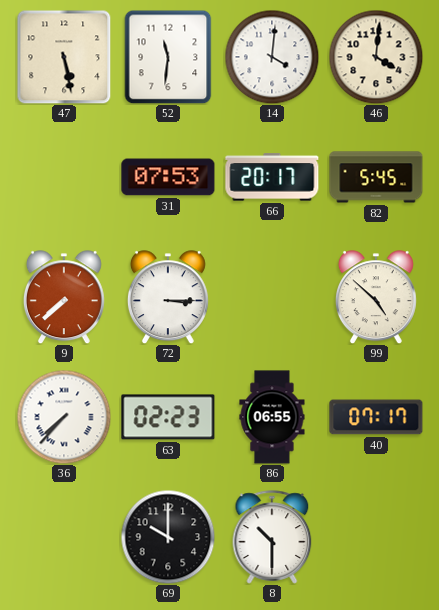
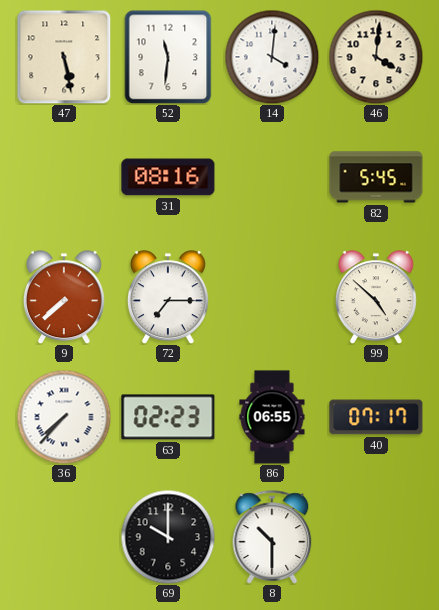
31: 07:53 -> 08:16 (168, 177)
66: 20:17 -> none (272, 177)
72: 3:15 -> 7:15 (168, 297)
